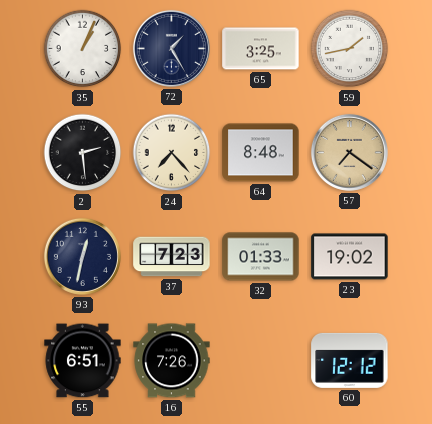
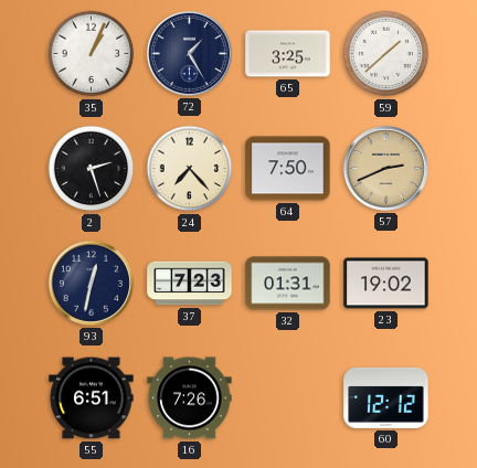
59: 1:43 -> 1:38 (386, 54)
2: 2:29 -> 2:27 (92, 169)
64: 8:48 -> 7:50 (288, 169)
57: 7:21 -> 2:41 (385, 168)
32: 01:33 -> 01:31 (288, 284)
